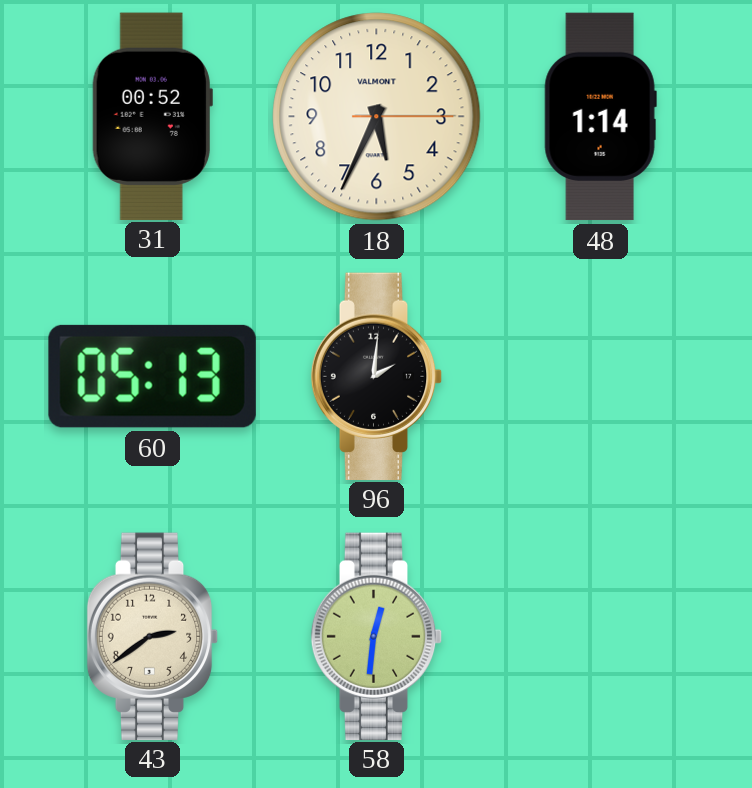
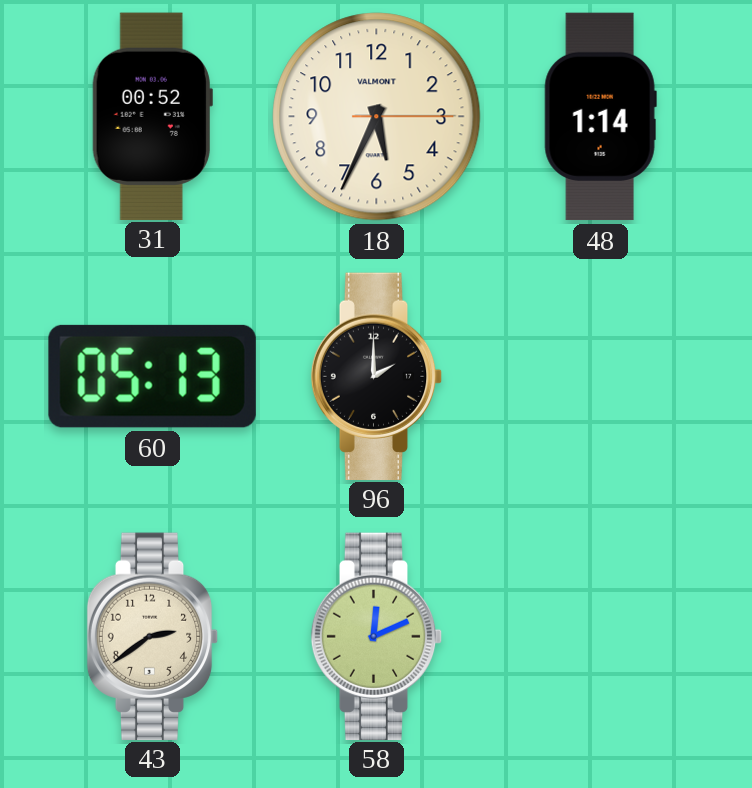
96: 2:01 -> 2:00 (377, 376)
58: 12:31 -> 12:11 (377, 636)
